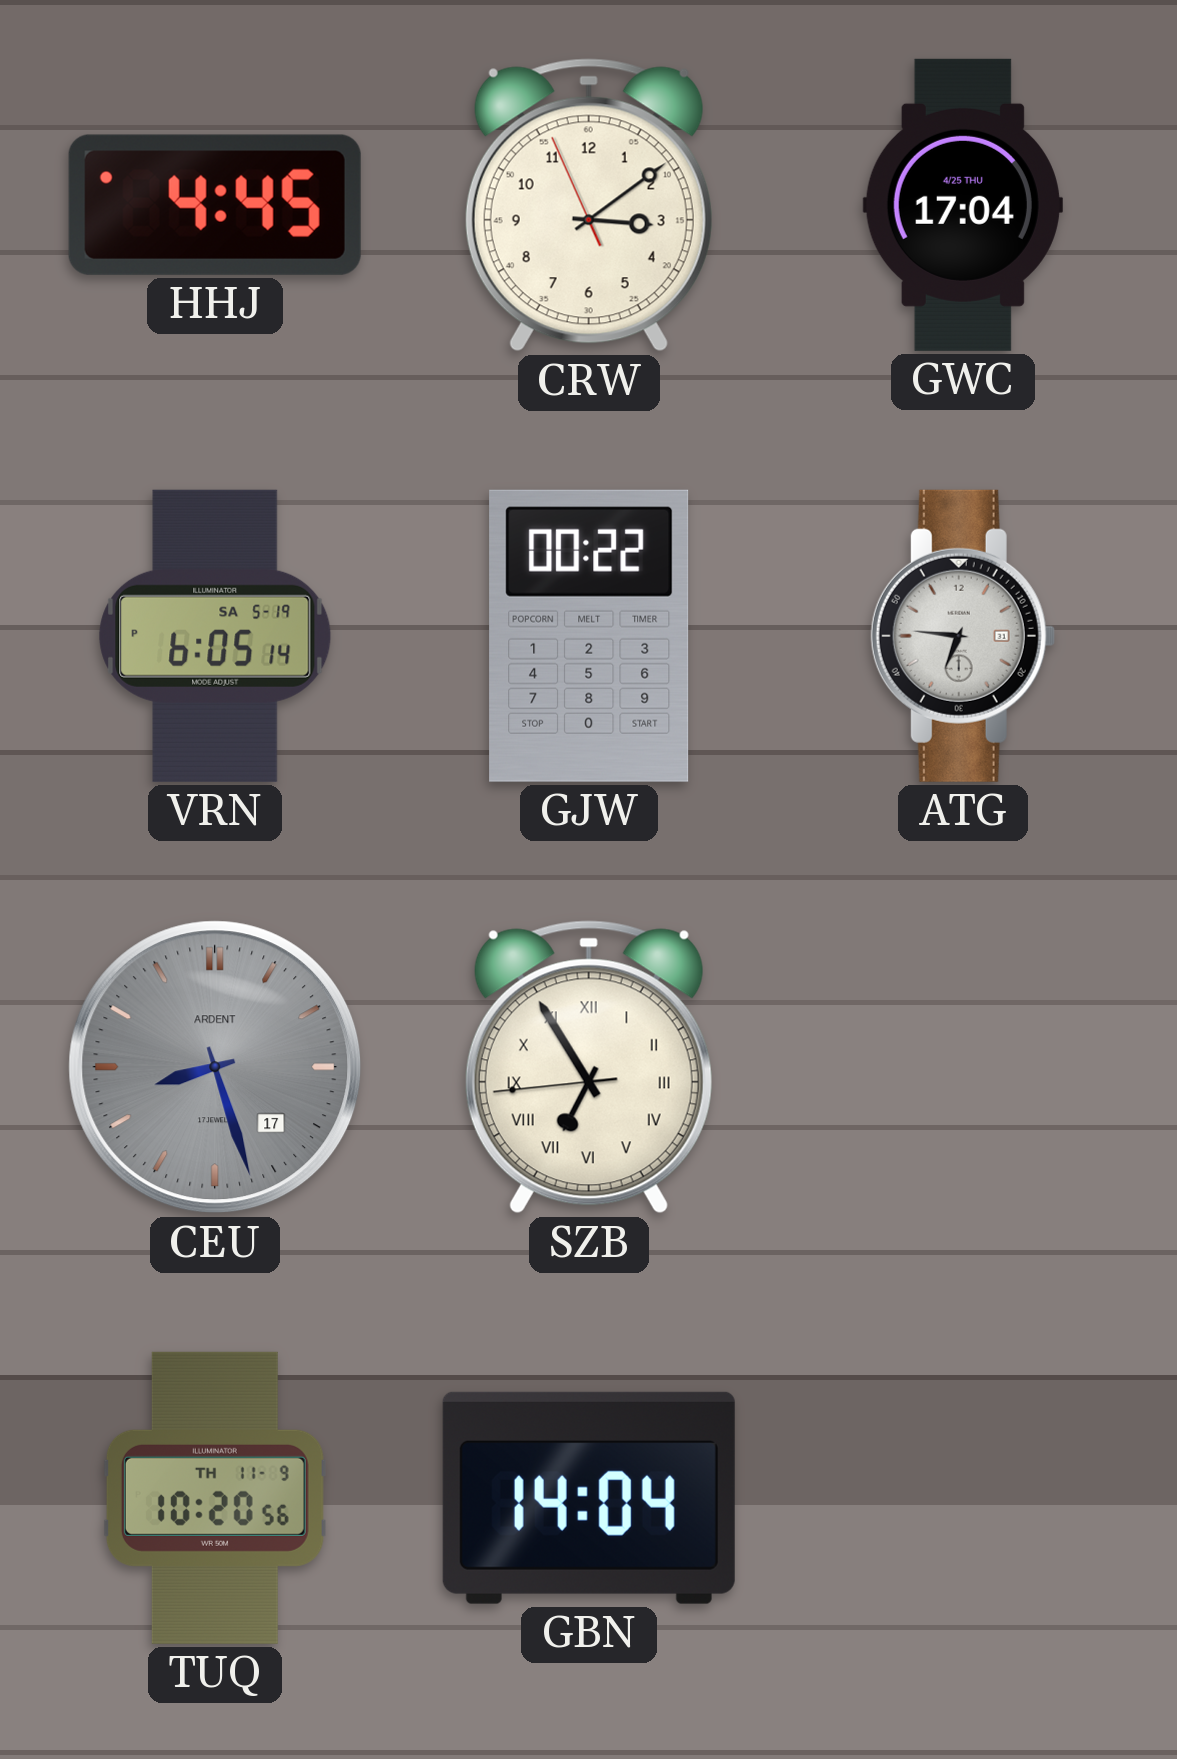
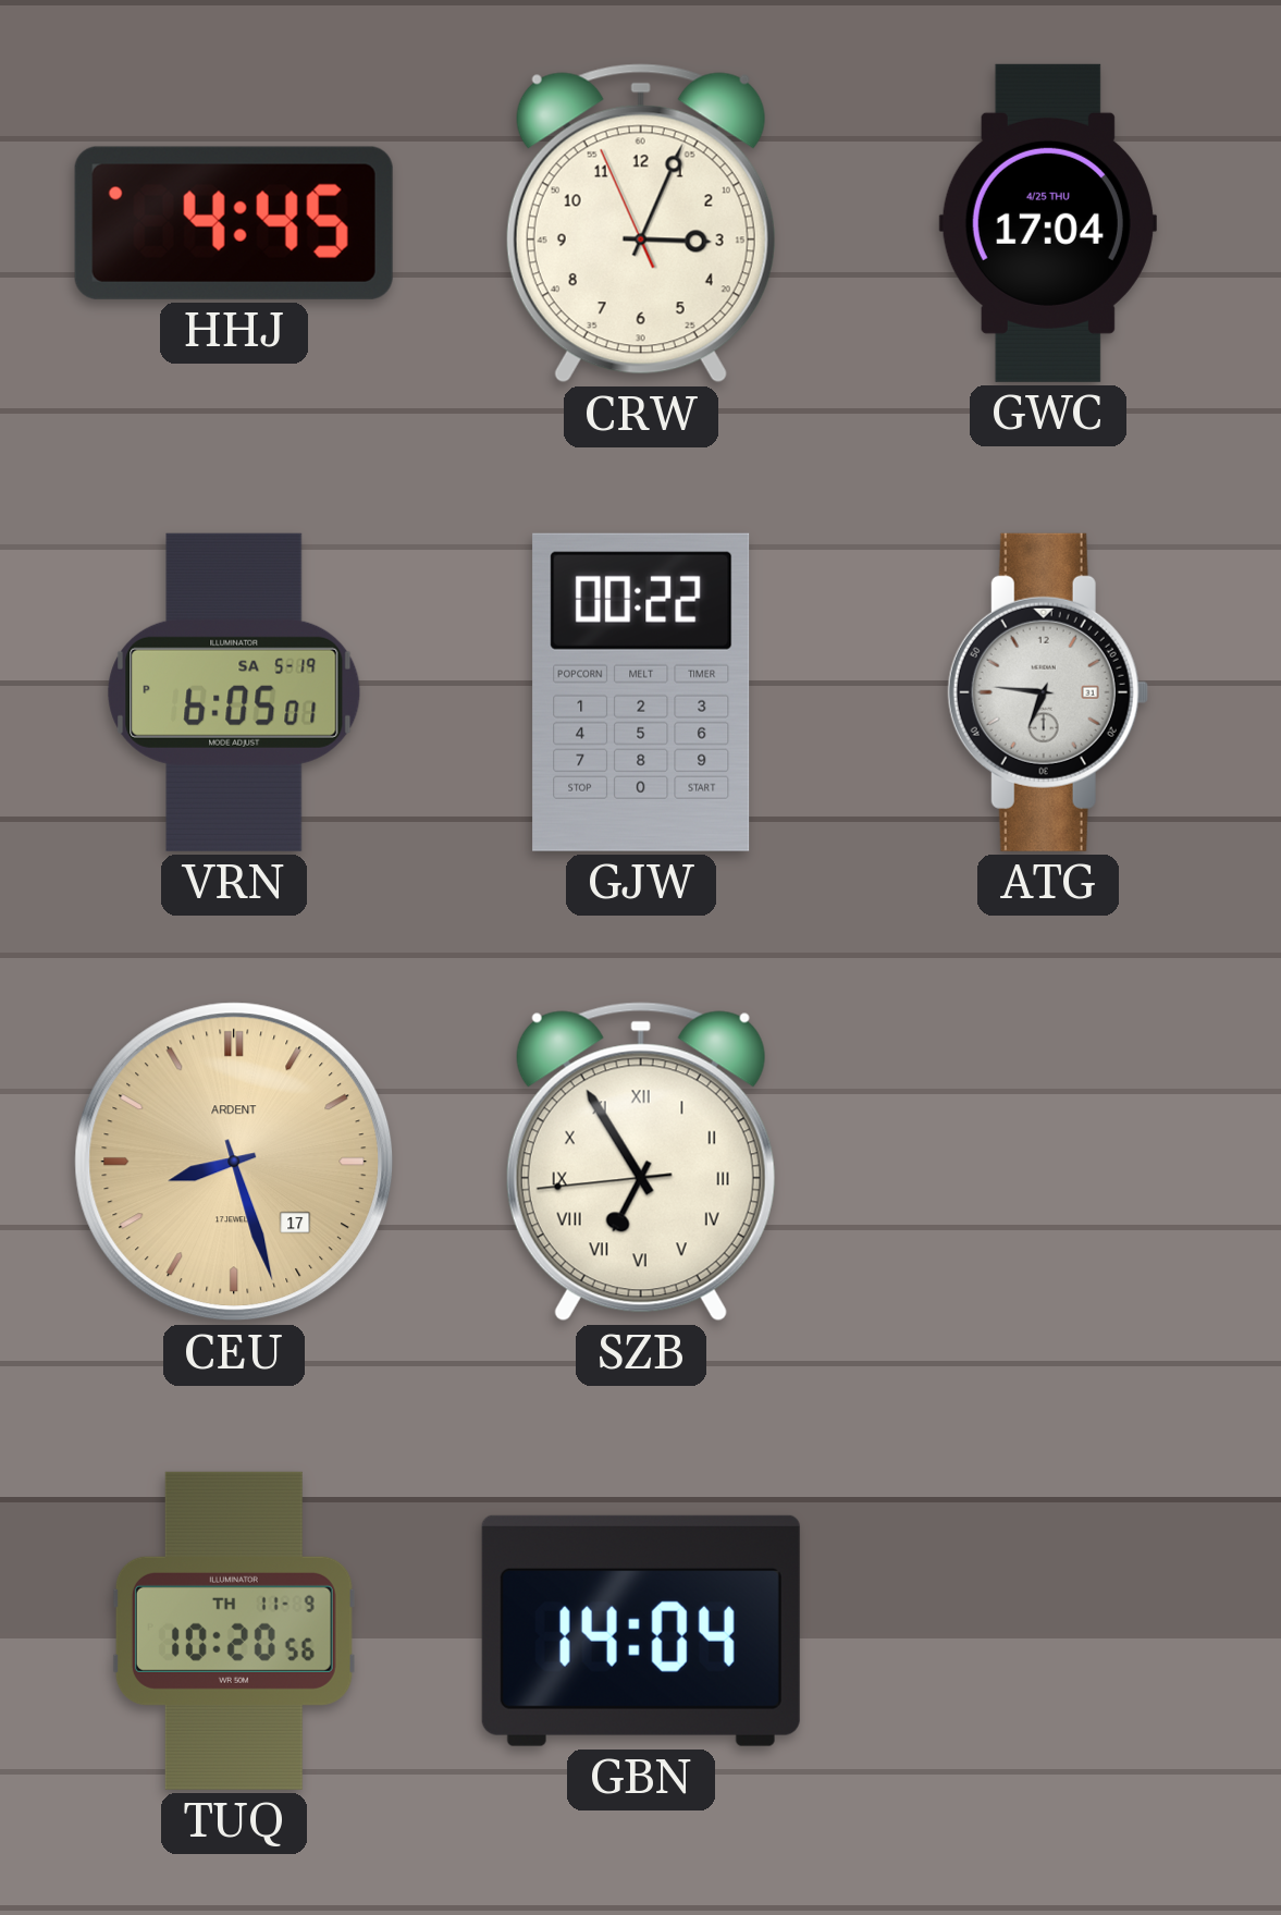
CRW: 3:08 -> 3:03 (641, 223)
VRN: 6:05:14 PM -> 6:05:01 PM (234, 692)
CEU dial: grey -> champagne (234, 1162)
